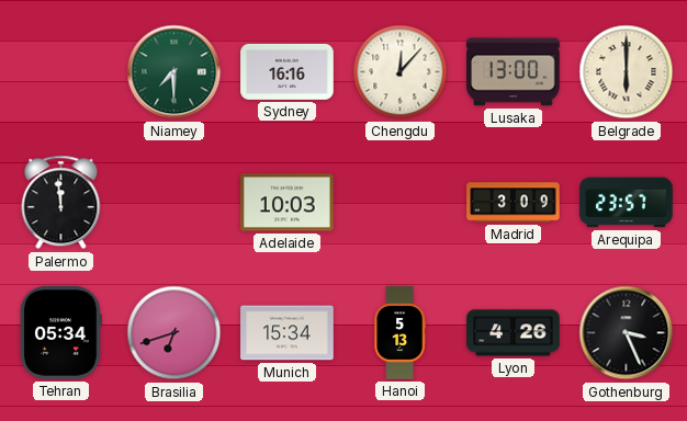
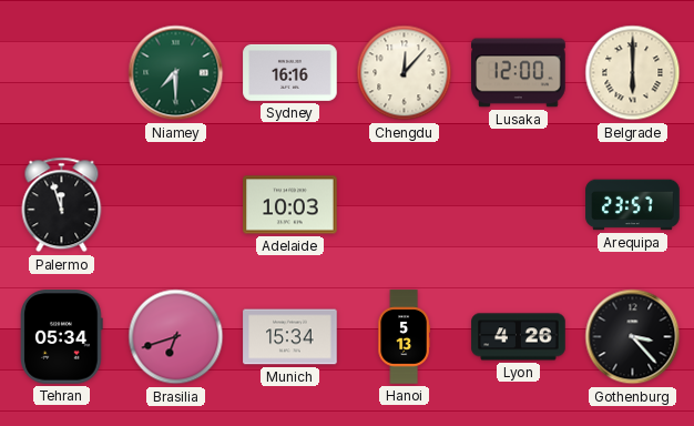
Lusaka: 13:00 -> 12:00 (519, 73)
Palermo: 11:59 -> 11:57 (62, 205)
Madrid: 3:09 -> none (514, 203)
Gothenburg: 3:26 -> 3:23 (633, 337)
